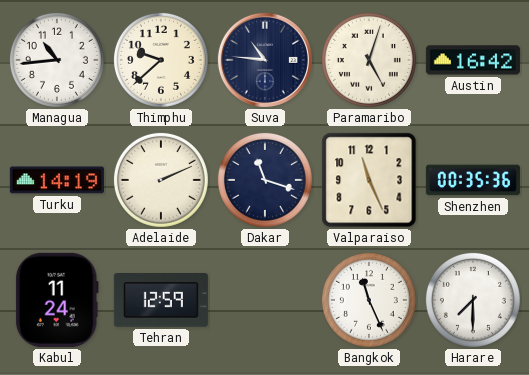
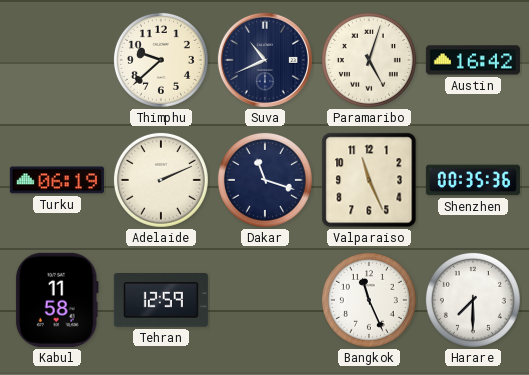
Managua: 10:44 -> none (57, 60)
Suva: 10:46 -> 10:41 (265, 60)
Turku: 14:19 -> 06:19 (57, 180)
Kabul: 11:24 -> 11:58 (57, 300)
